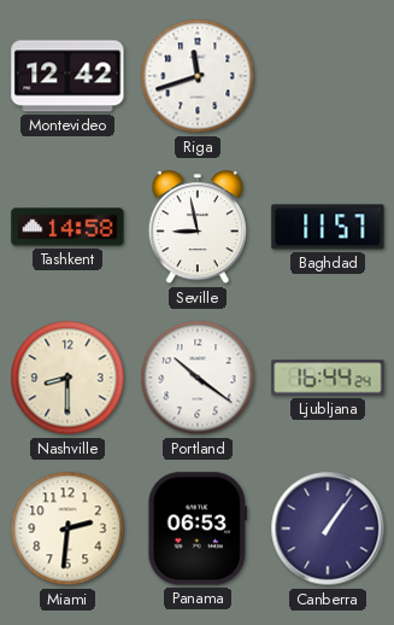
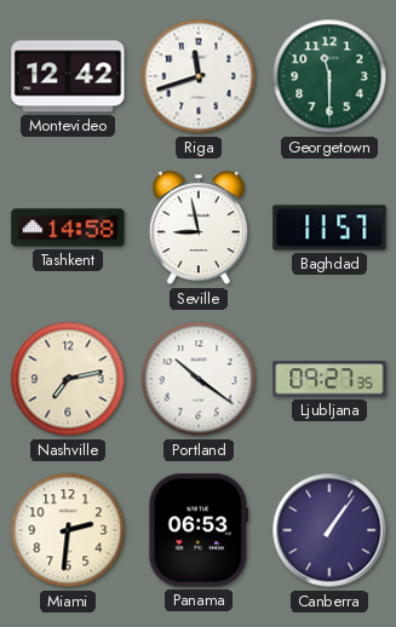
Georgetown: none -> 11:30 (329, 76)
Nashville: 8:30 -> 7:13 (68, 379)
Ljubljana: 16:44 -> 09:27 (329, 379)
